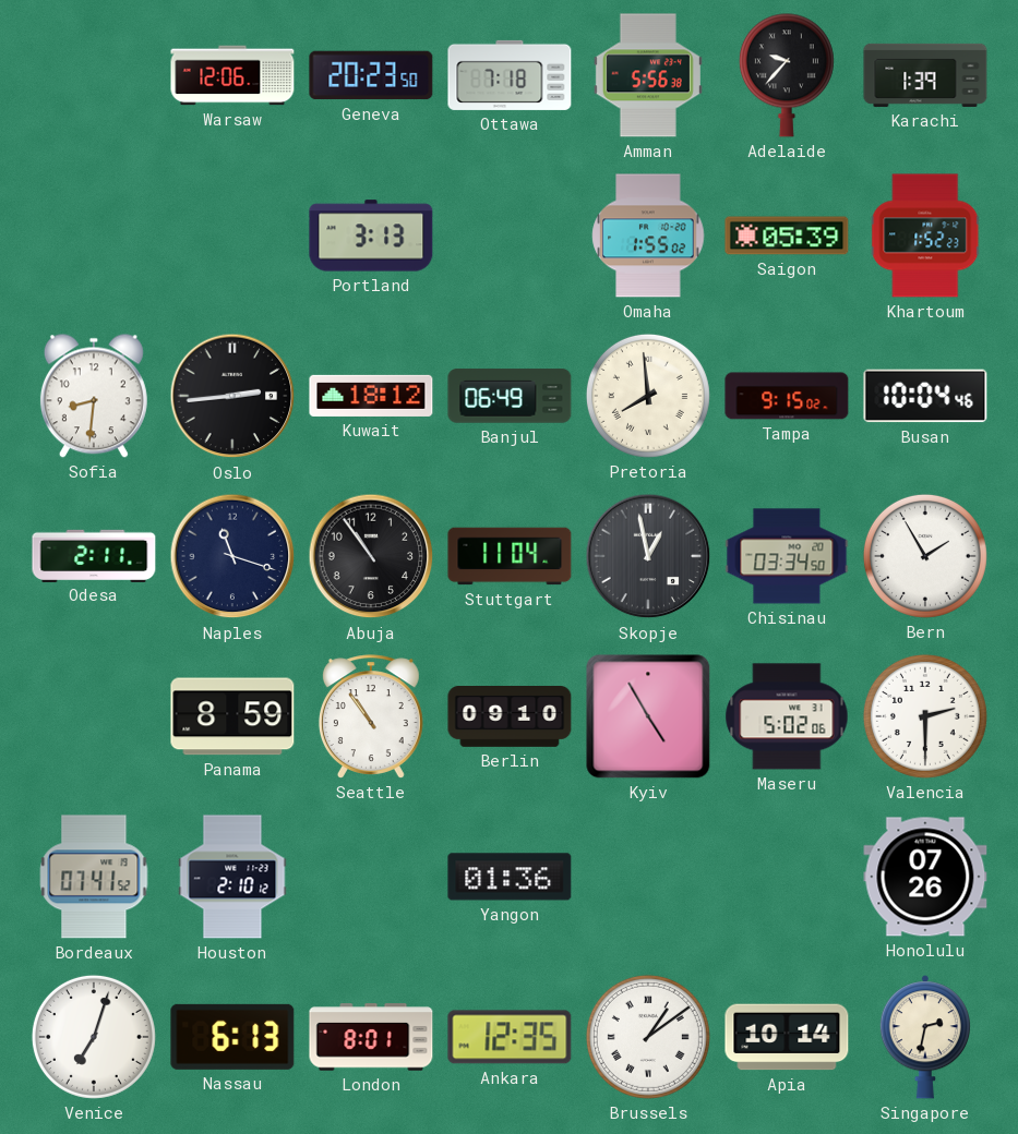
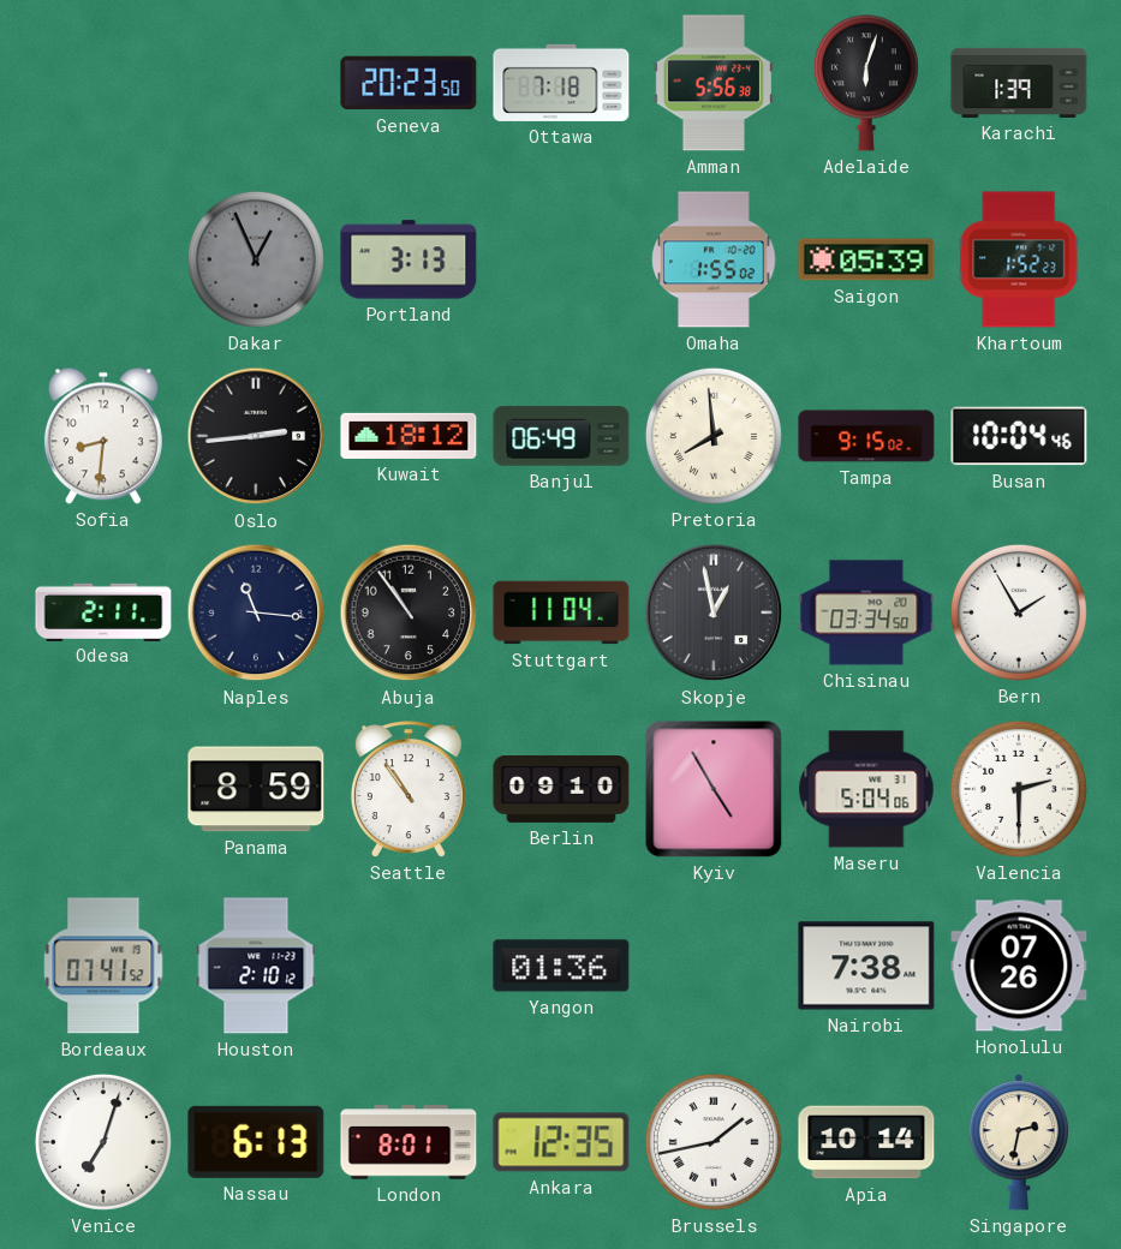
Warsaw: 12:06 -> none (232, 75)
Adelaide: 9:37 -> 6:03 (866, 83)
Dakar: none -> 12:56 (256, 259)
Naples: 11:18 -> 11:16 (256, 612)
Maseru: 5:02 -> 5:04 (866, 789)
Nairobi: none -> 7:38 (866, 966)
Brussels: 1:09 -> 1:43 (714, 1142)
